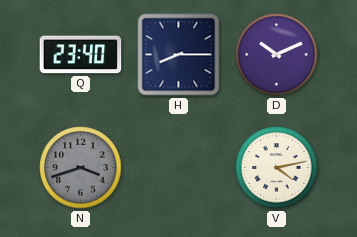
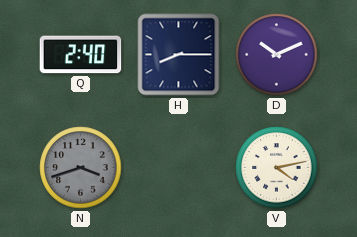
Q: 23:40 -> 2:40 (81, 55)
